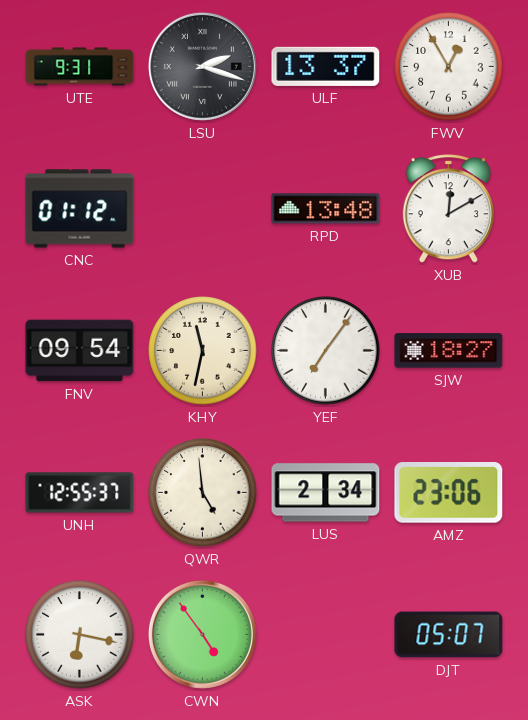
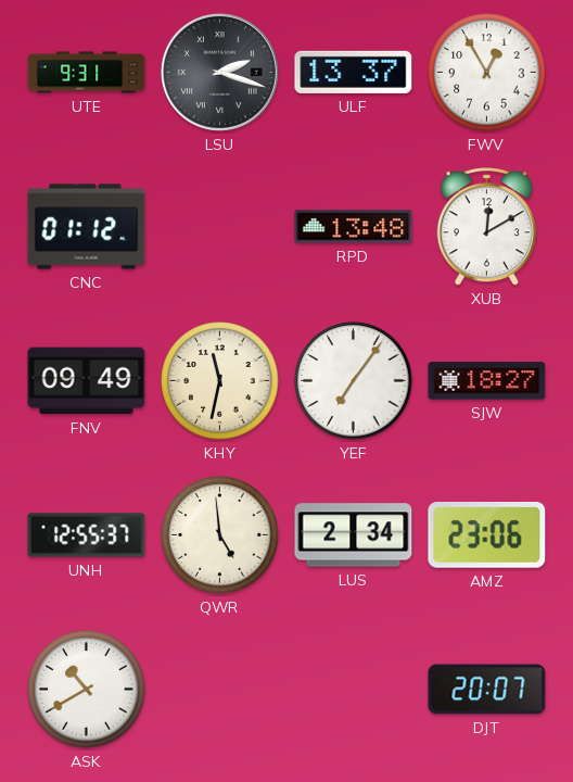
FNV: 09:54 -> 09:49 (87, 381)
ASK: 6:17 -> 10:40 (87, 690)
CWN: 4:54 -> none (202, 634)
DJT: 05:07 -> 20:07 (487, 690)
